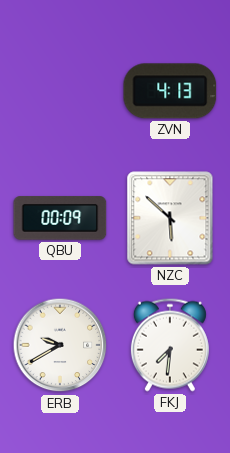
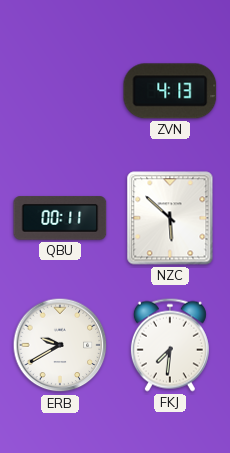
QBU: 00:09 -> 00:11 (60, 218)
